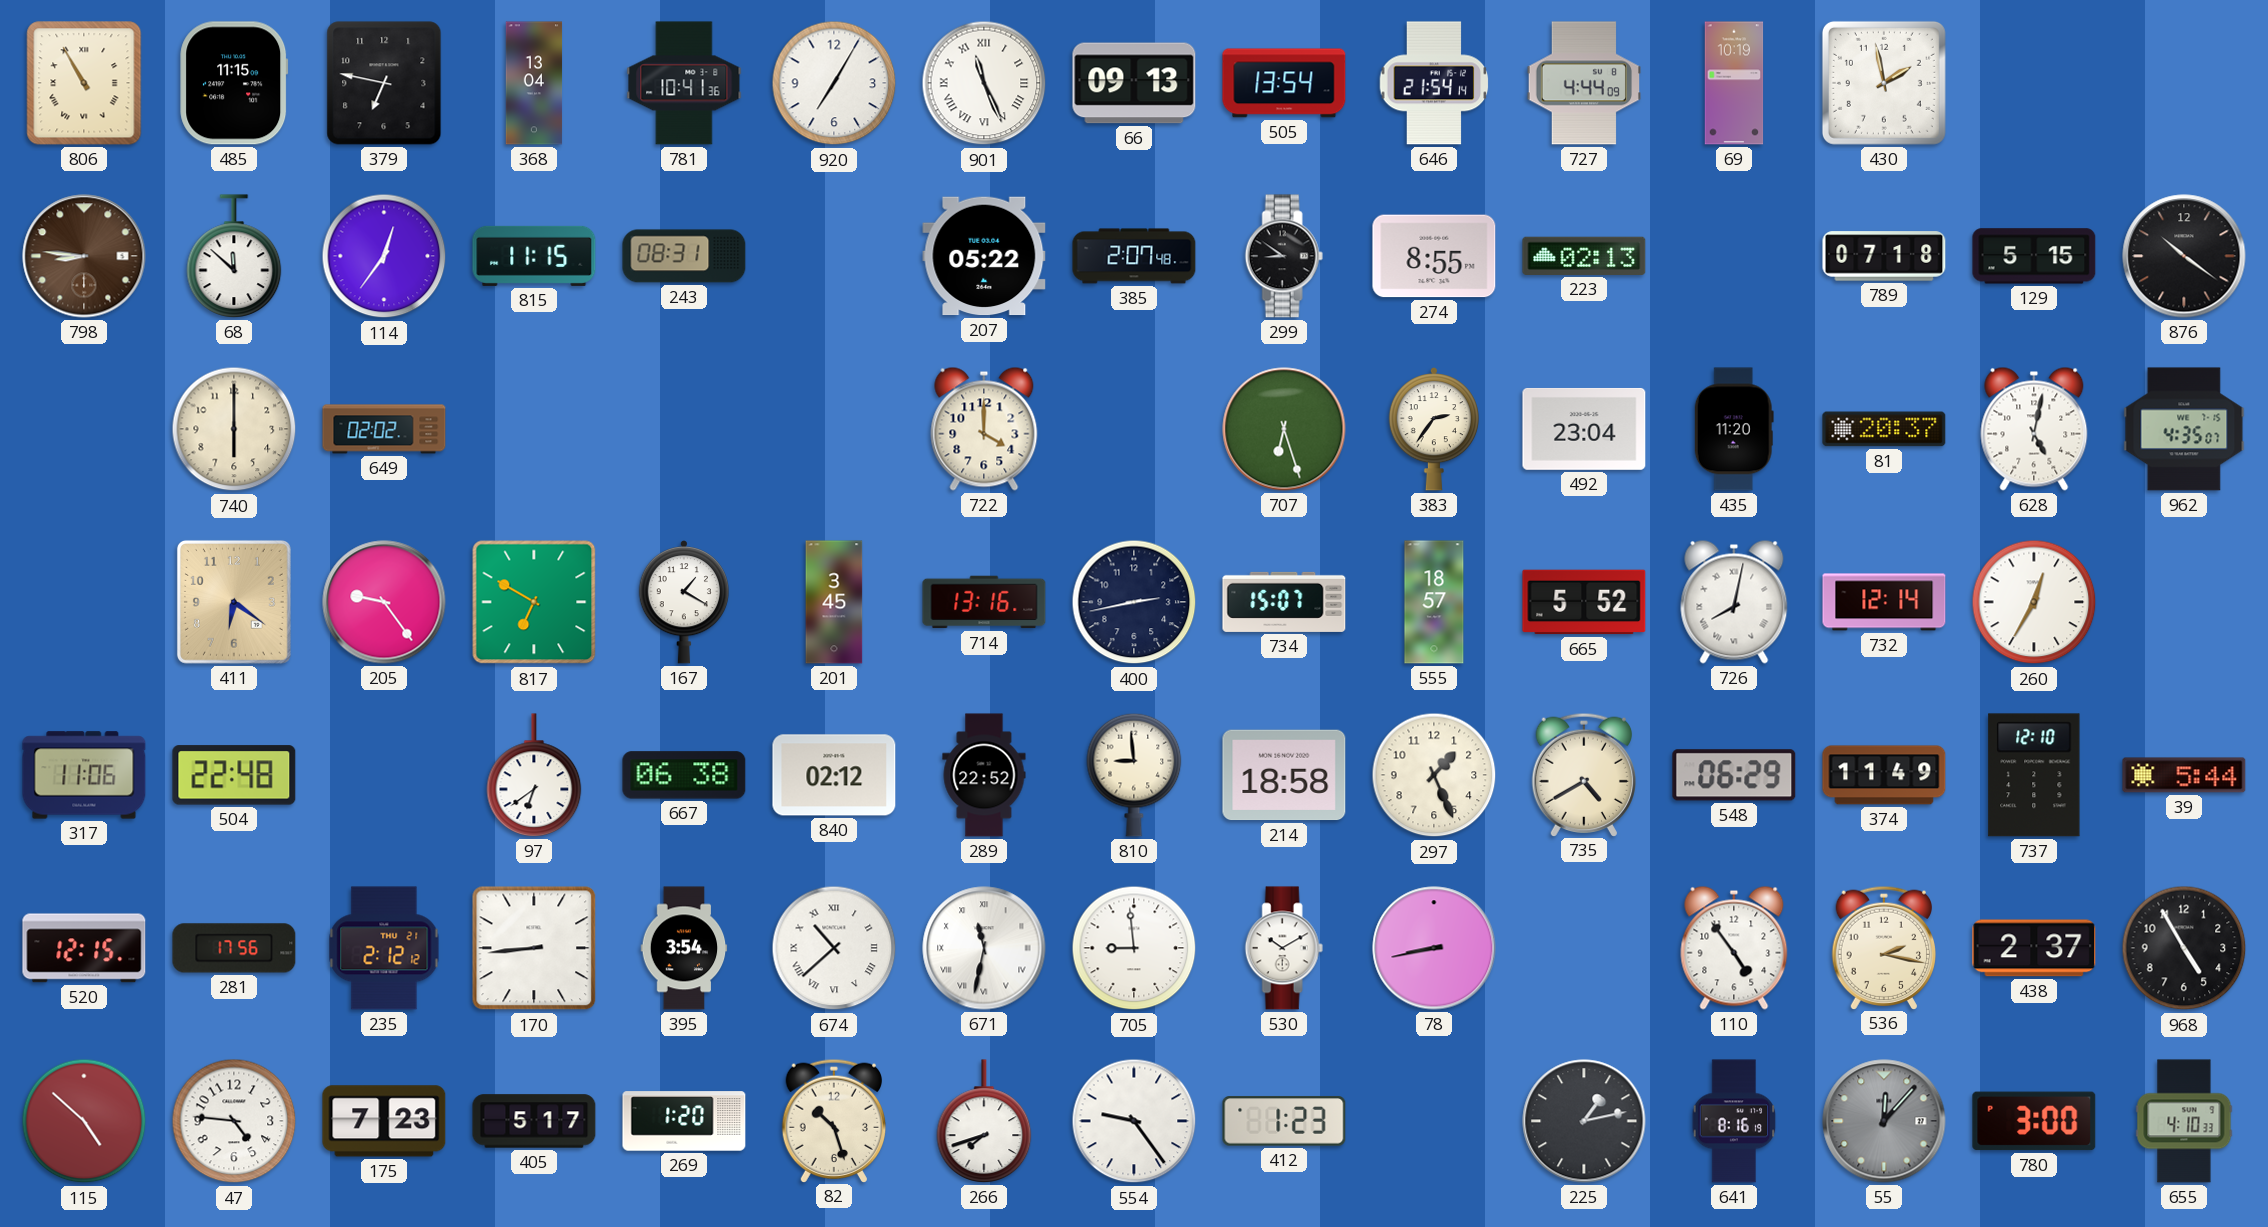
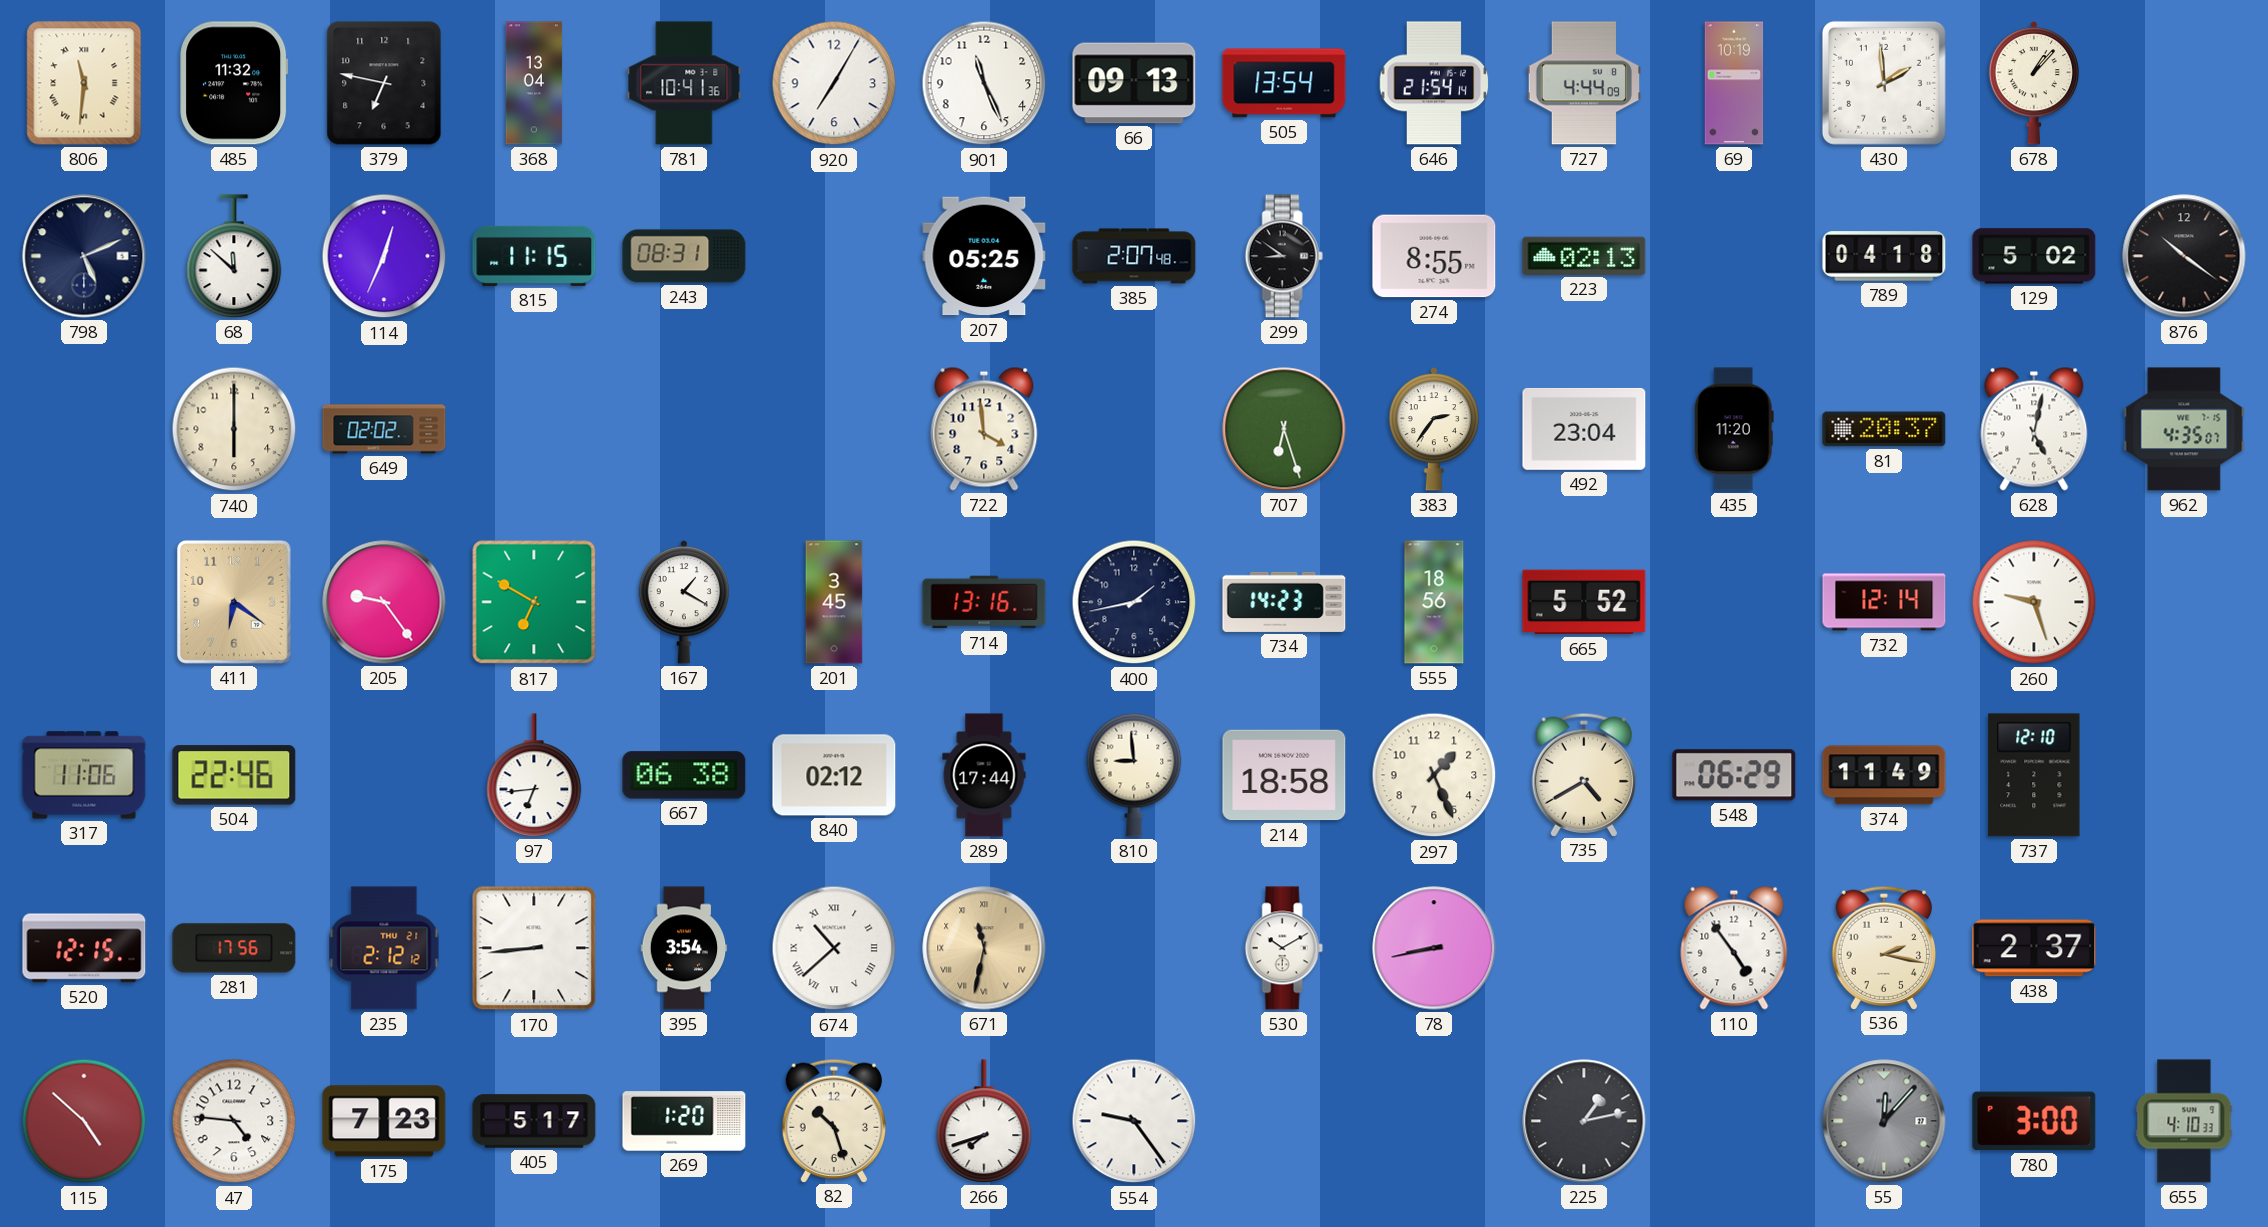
806: 10:55 -> 11:31 (84, 83)
485: 11:15 -> 11:32 (234, 83)
901 numerals: Roman -> Arabic (984, 83)
430: 1:58 -> 1:59 (1884, 83)
678: none -> 1:07 (2033, 84)
798: 8:46 -> 5:11 (84, 256)
798 dial: brown -> navy (84, 256)
114: 12:36 -> 12:34 (384, 256)
207: 05:22 -> 05:25 (984, 256)
789: 07:18 -> 04:18 (1884, 256)
129: 5:15 -> 5:02 (2034, 256)
722: 4:00 -> 3:59 (984, 429)
400: 2:43 -> 1:43 (1134, 602)
734: 15:07 -> 14:23 (1284, 602)
555: 18:57 -> 18:56 (1434, 602)
726: 8:02 -> none (1734, 602)
260: 12:35 -> 9:27 (2034, 602)
504: 22:48 -> 22:46 (234, 775)
97: 6:39 -> 6:44 (534, 775)
289: 22:52 -> 17:44 (984, 775)
39: 5:44 -> none (2184, 775)
671 dial: white -> champagne (984, 948)
705: 8:59 -> none (1134, 948)
968: 4:55 -> none (2184, 948)
412: 1:23 -> none (1284, 1121)
641: 8:16 -> none (1734, 1121)
